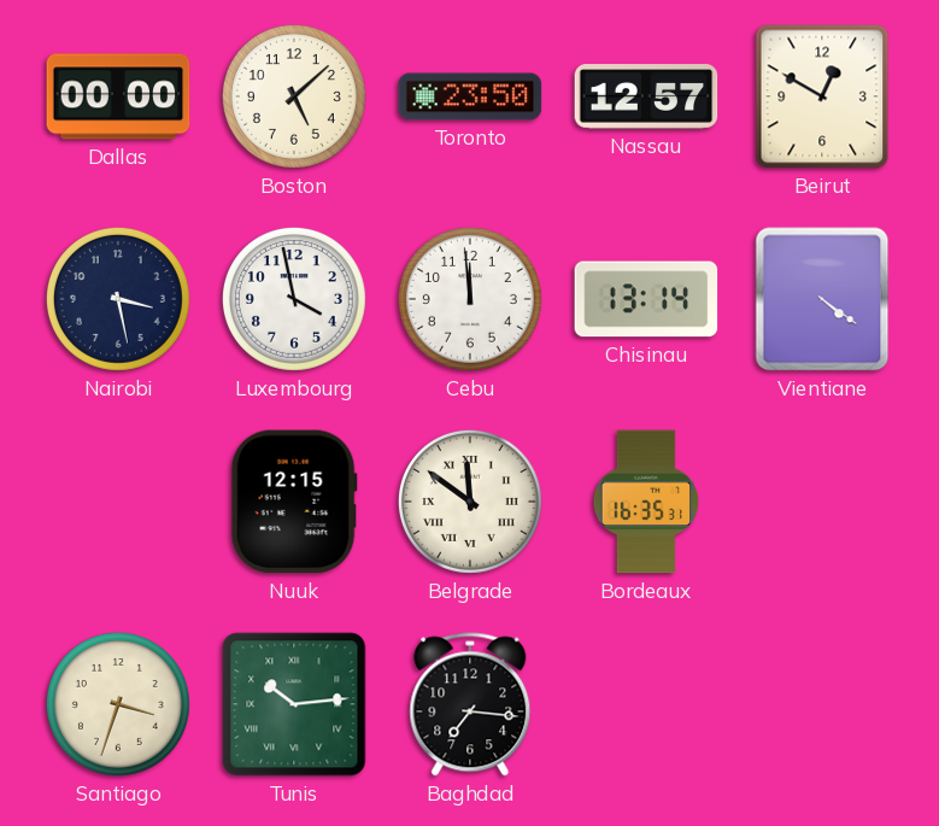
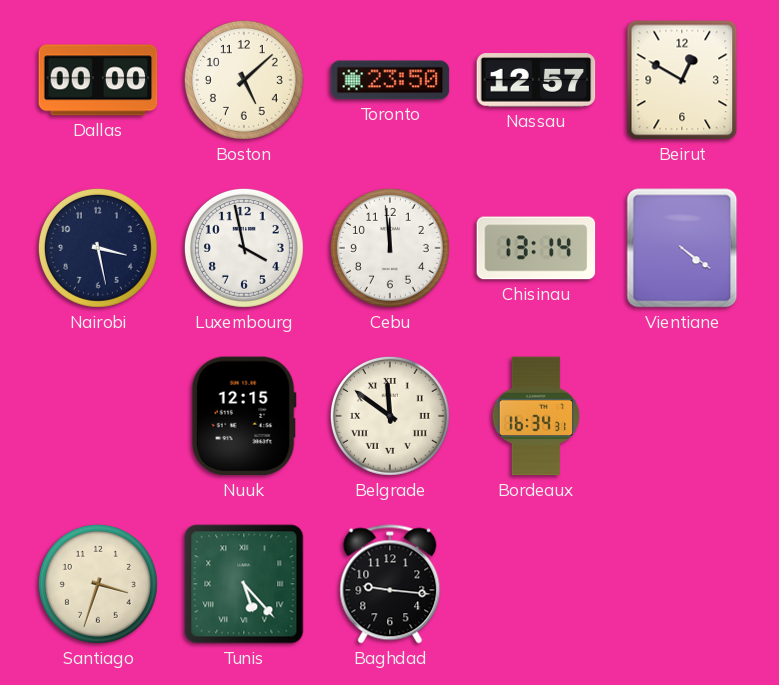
Bordeaux: 16:35 -> 16:34 (536, 416)
Tunis: 10:14 -> 5:23 (244, 584)
Baghdad: 7:16 -> 9:16 (390, 584)
